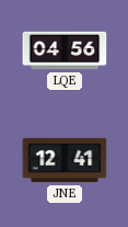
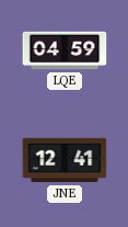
LQE: 04:56 -> 04:59 (65, 50)
